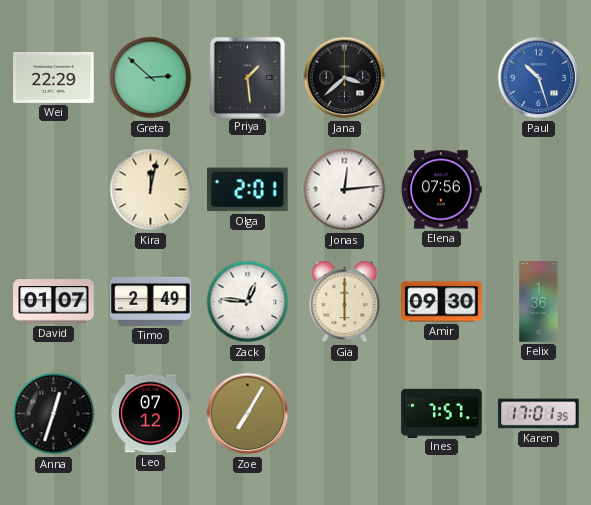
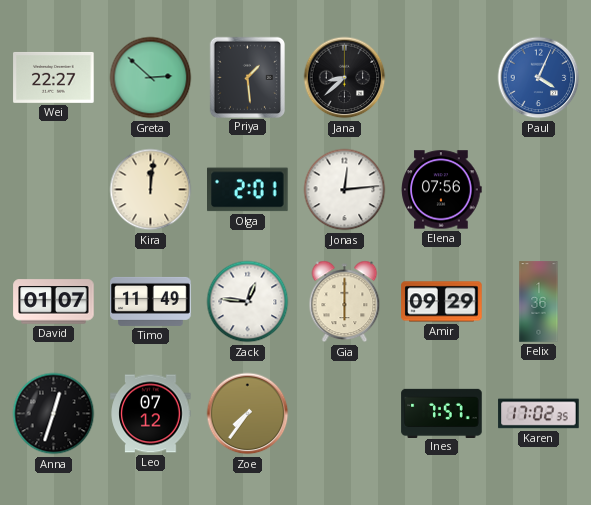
Wei: 22:29 -> 22:27 (54, 77)
Jana: 3:38 -> 8:38 (345, 78)
Paul: 10:27 -> 4:04 (539, 78)
Kira: 12:02 -> 12:01 (151, 190)
Timo: 2:49 -> 11:49 (151, 301)
Amir: 09:30 -> 09:29 (442, 302)
Zoe: 7:05 -> 7:36 (248, 414)
Karen: 17:01 -> 17:02 (539, 414)
